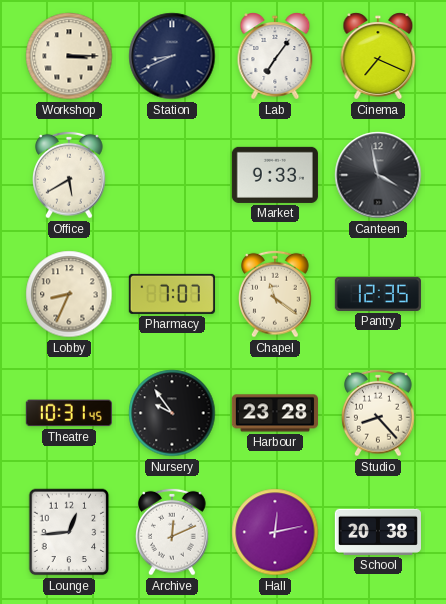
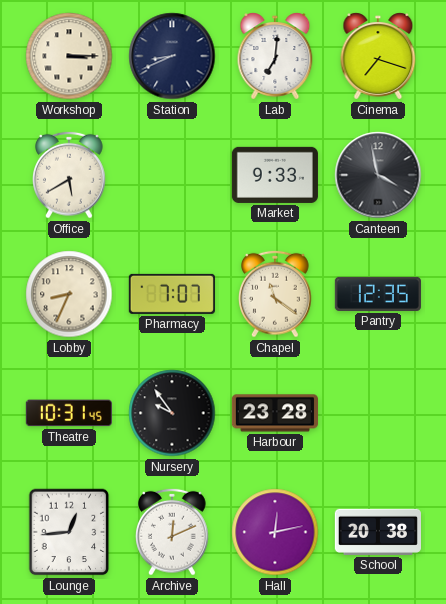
Lab: 7:06 -> 7:01 (275, 56)
Cinema: 7:19 -> 7:18 (378, 56)
Studio: 8:23 -> none (379, 413)
